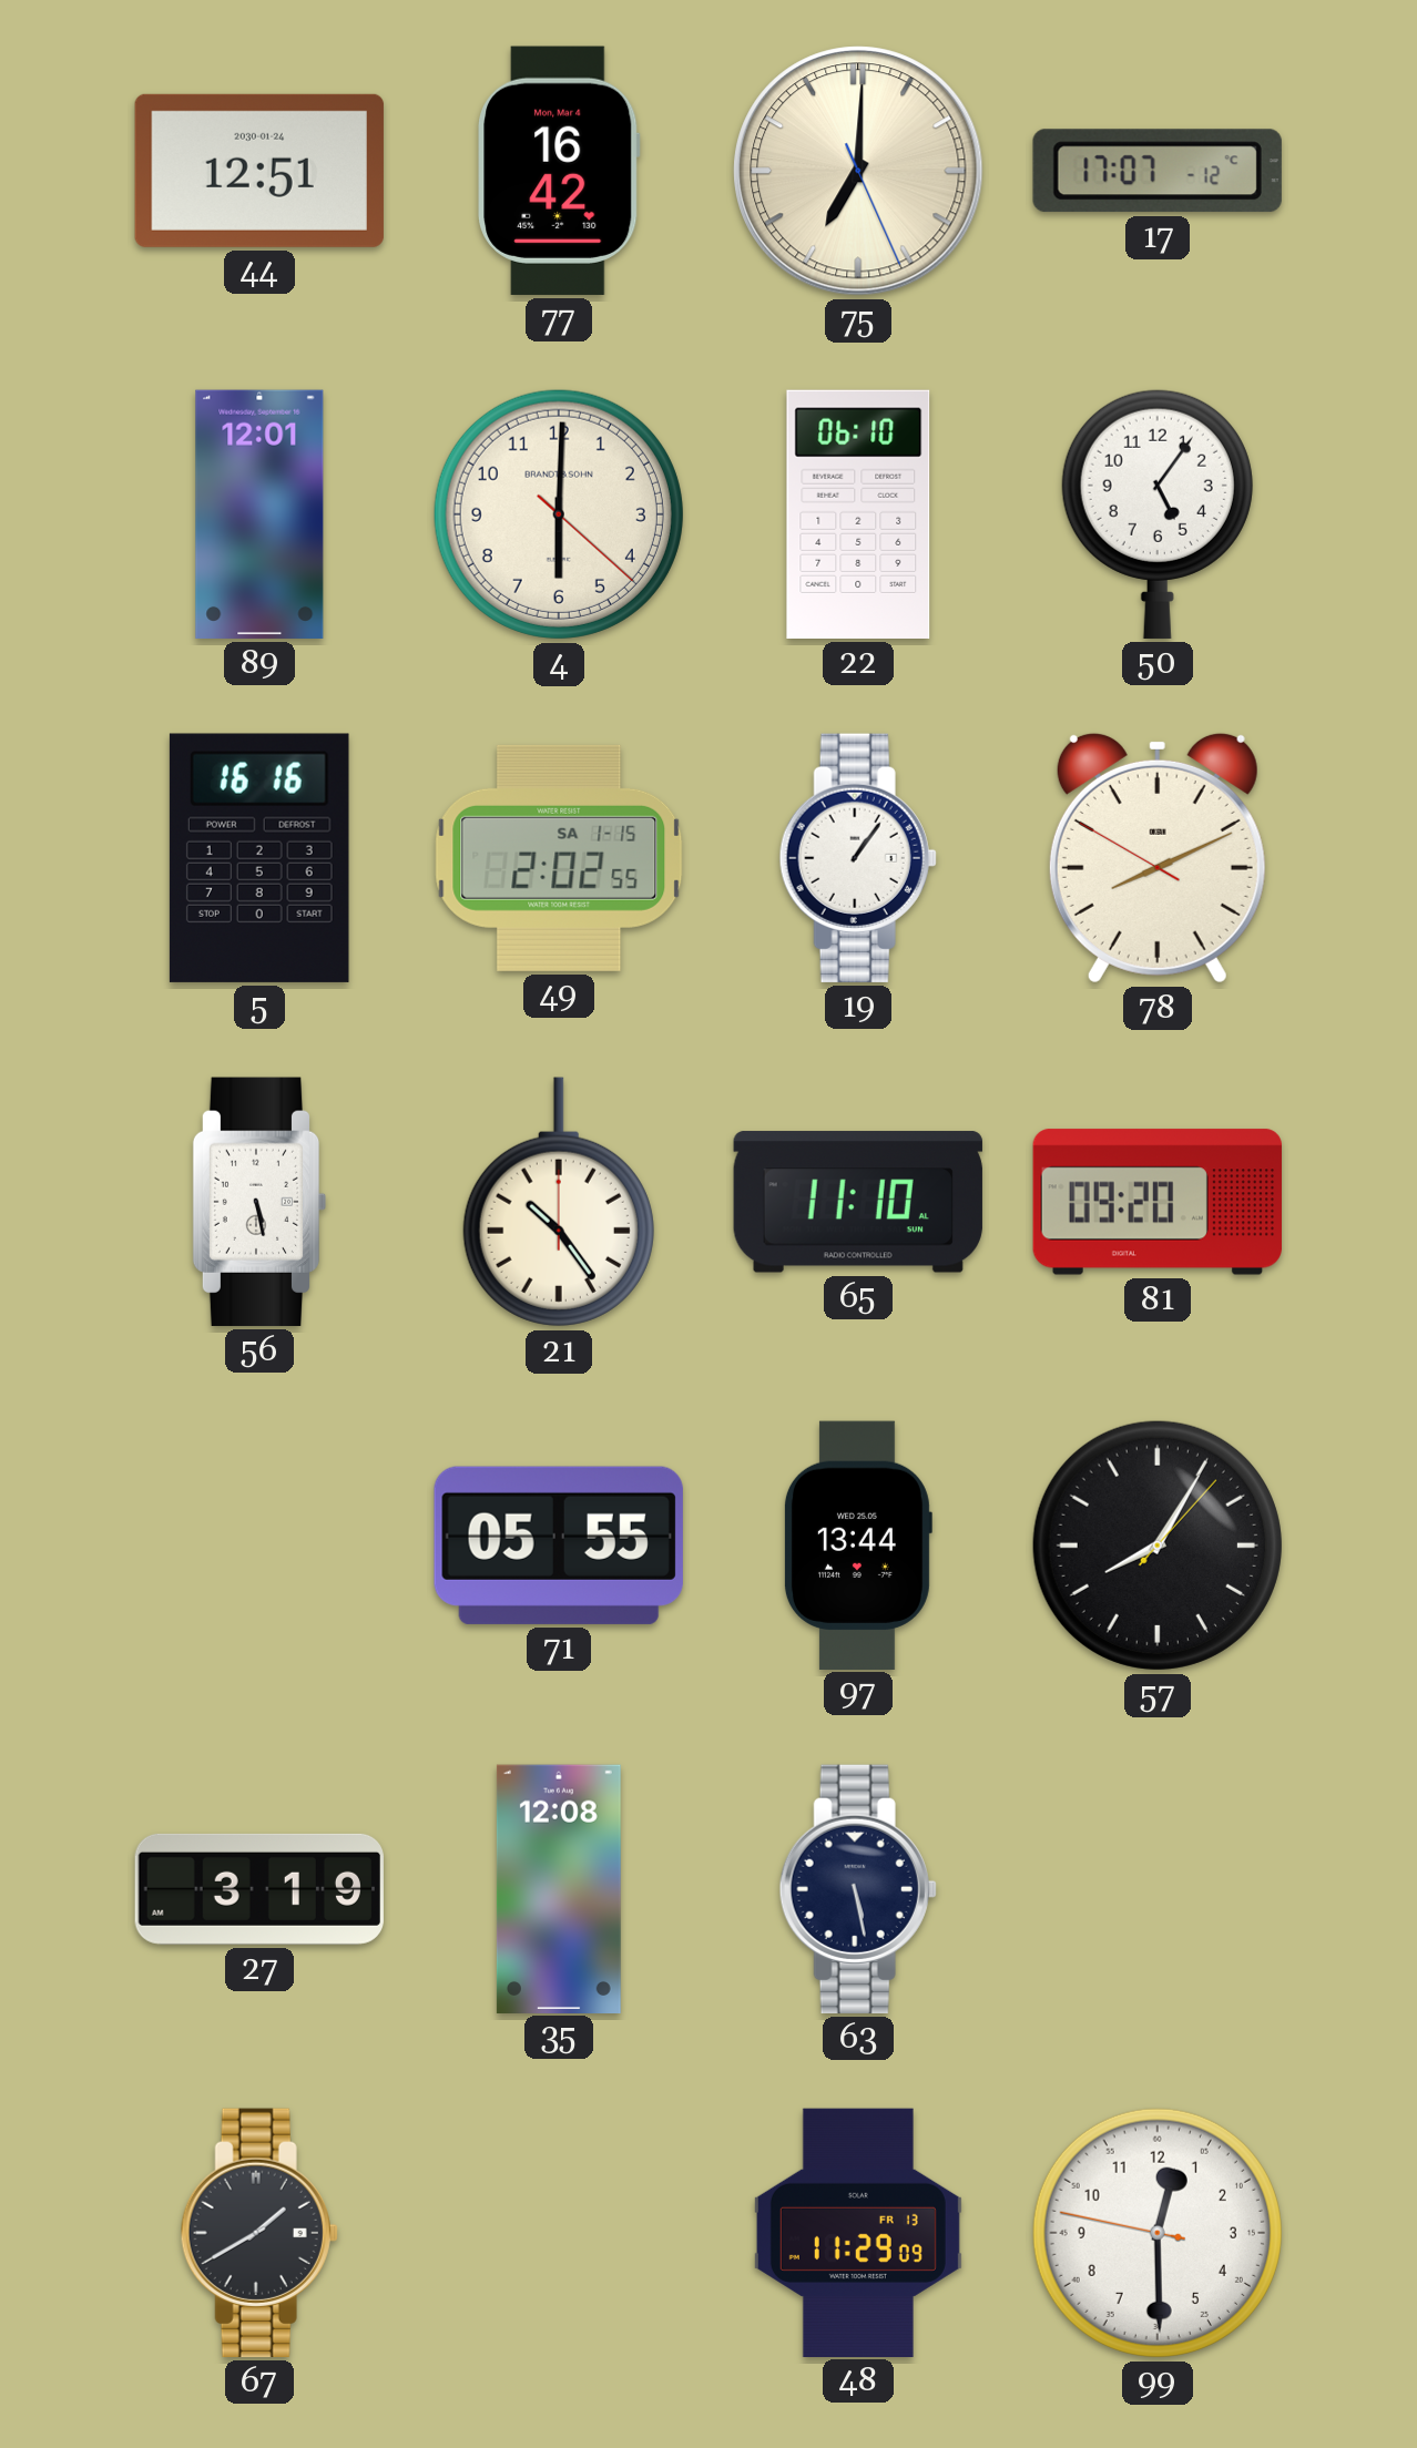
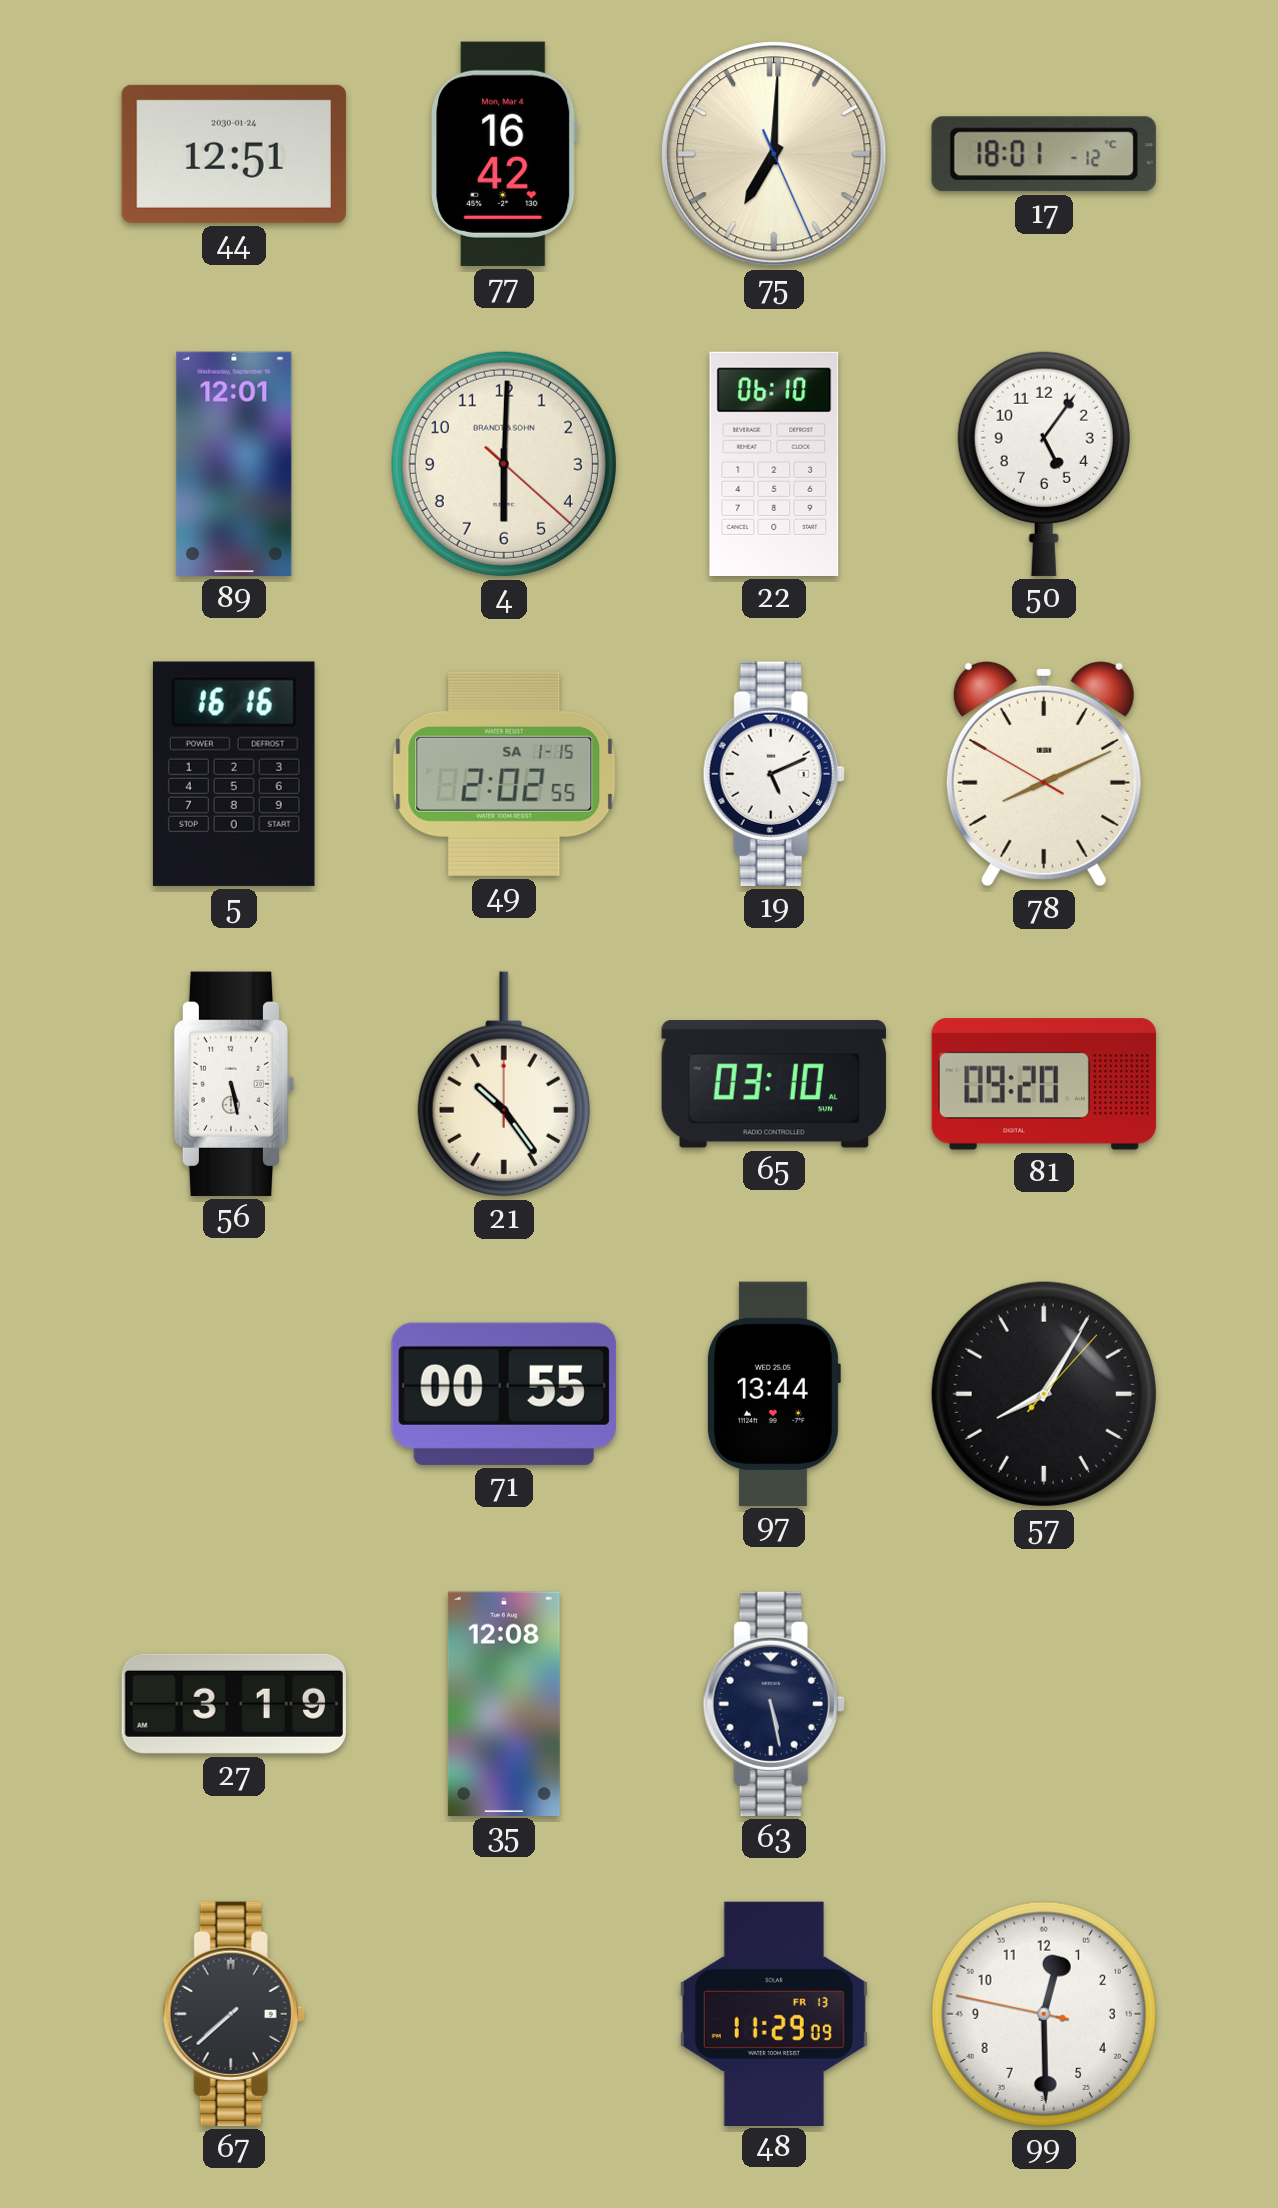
17: 17:07 -> 18:01 (1044, 154)
19: 1:06 -> 5:11 (774, 774)
65: 11:10 -> 03:10 (774, 1084)
71: 05:55 -> 00:55 (504, 1394)
67: 1:40 -> 7:38 (234, 2014)
